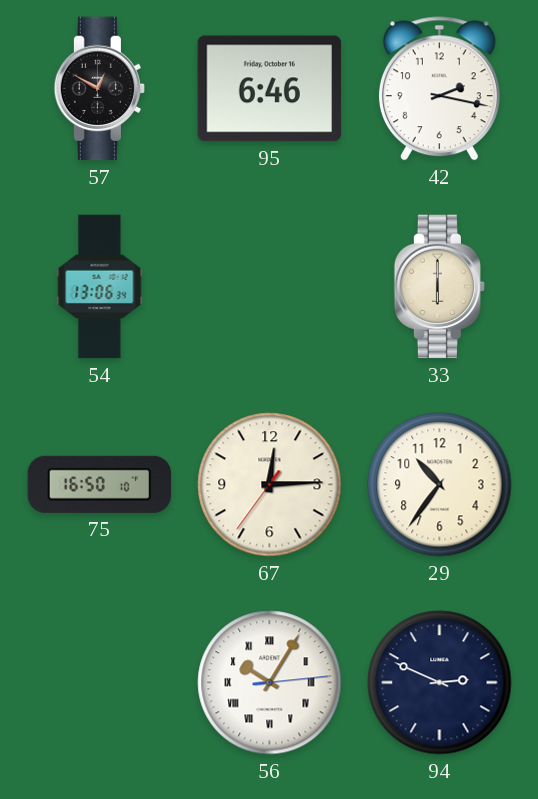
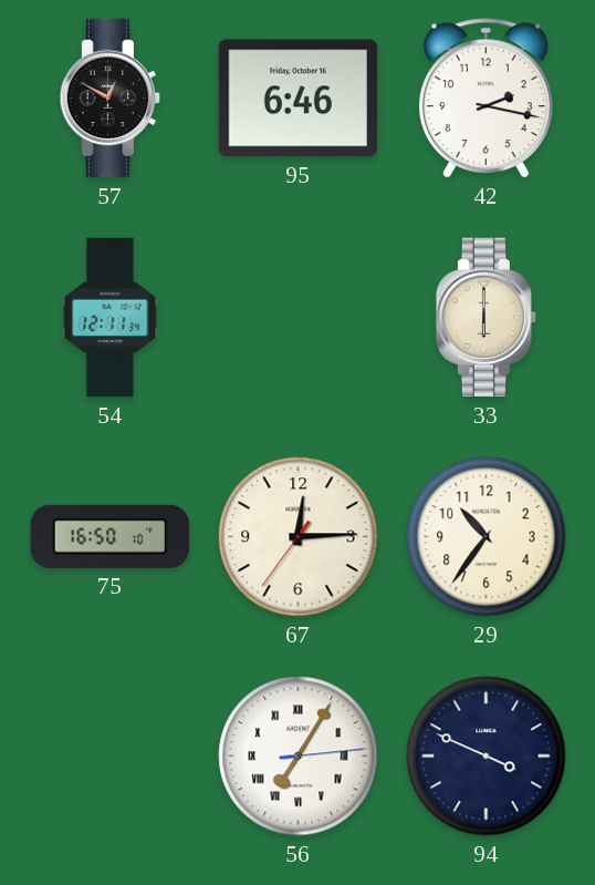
54: 13:06 -> 12:11 (111, 318)
56: 10:05 -> 7:05 (299, 757)
94: 2:49 -> 3:49 (487, 757)
